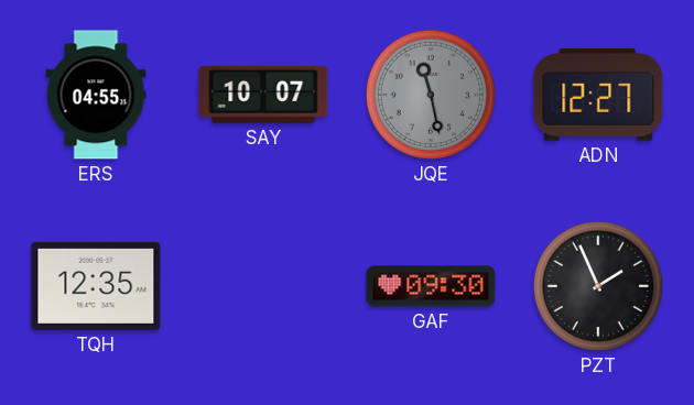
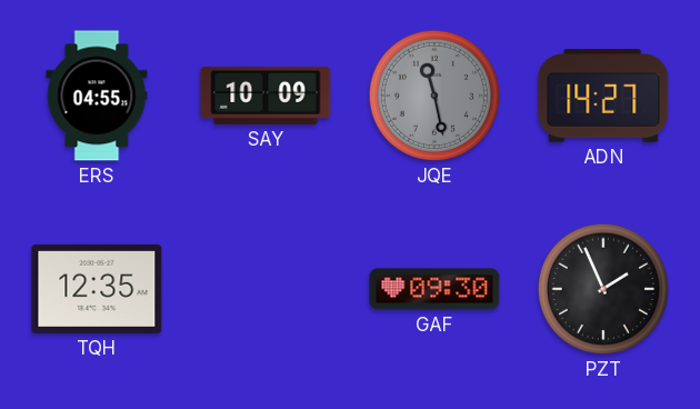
SAY: 10:07 -> 10:09 (266, 96)
ADN: 12:27 -> 14:27 (603, 97)
